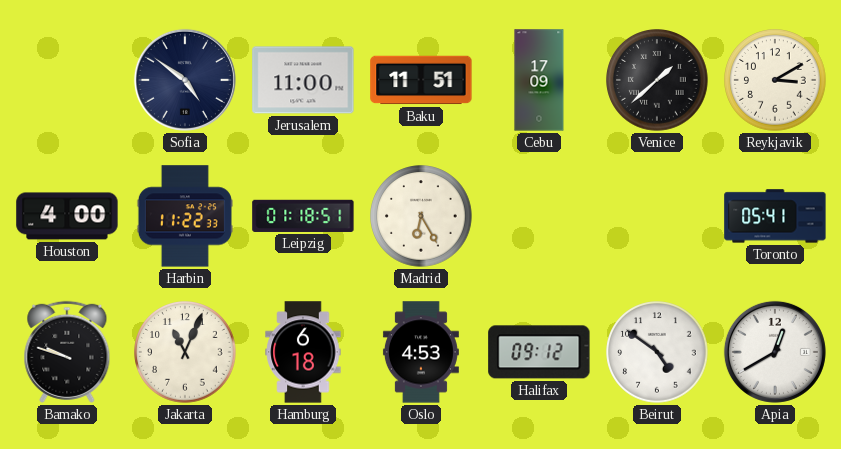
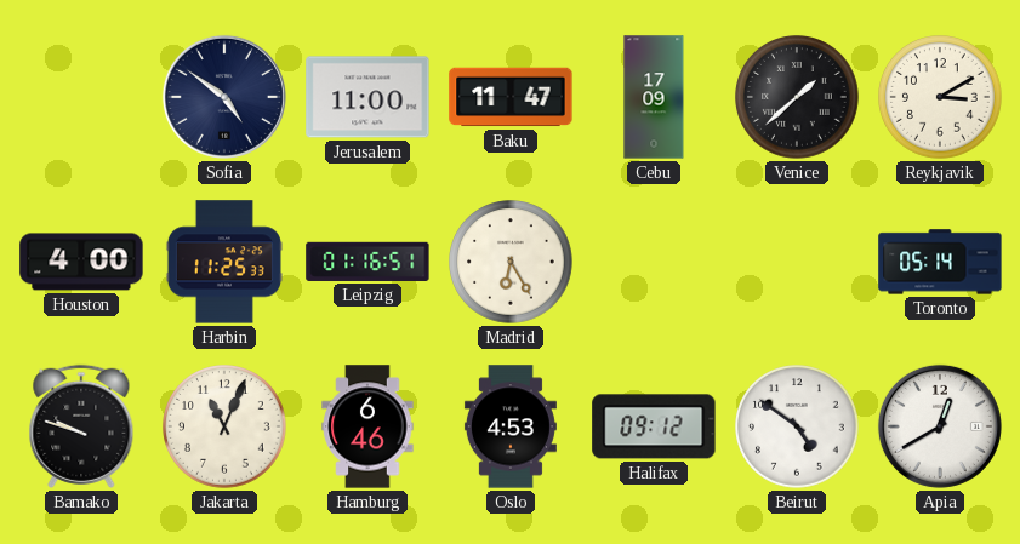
Baku: 11:51 -> 11:47 (511, 97)
Harbin: 11:22 -> 11:25 (224, 262)
Leipzig: 01:18 -> 01:16 (367, 262)
Toronto: 05:41 -> 05:14 (940, 262)
Hamburg: 6:18 -> 6:46 (367, 426)
